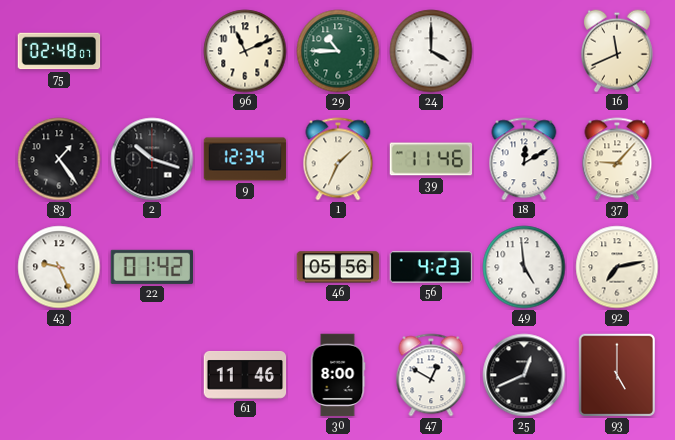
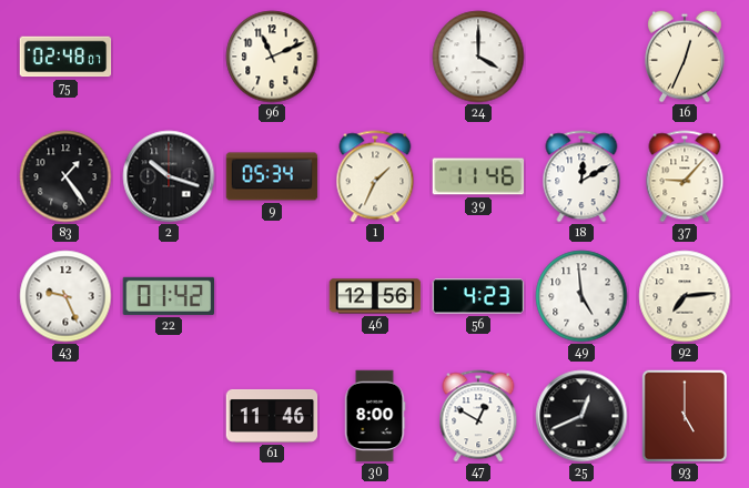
29: 10:45 -> none (338, 51)
16: 11:41 -> 12:34 (685, 57)
9: 12:34 -> 05:34 (272, 176)
46: 05:56 -> 12:56 (375, 296)
92: 7:13 -> 7:14 (685, 296)
